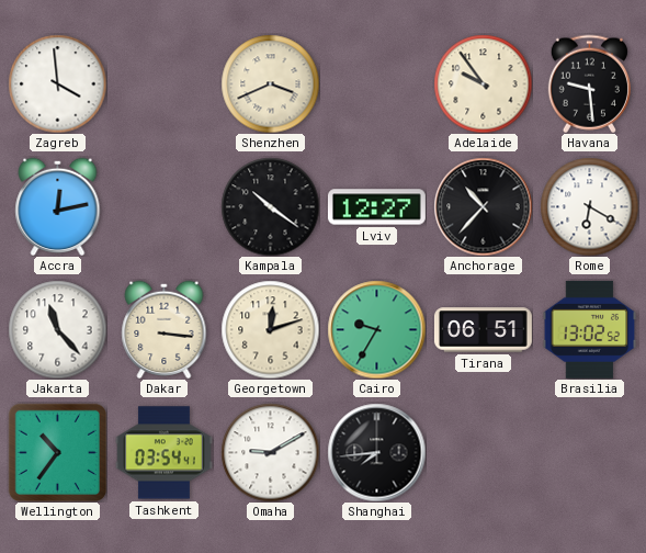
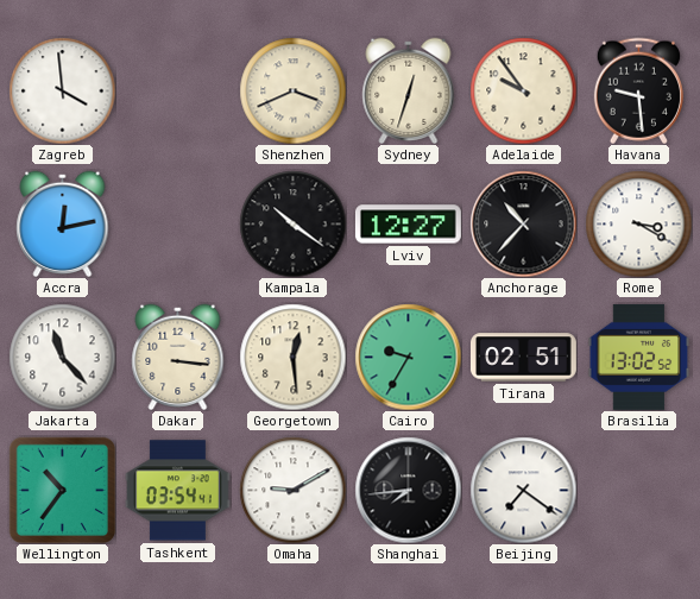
Sydney: none -> 12:33 (409, 90)
Rome: 6:20 -> 3:20 (638, 223)
Georgetown: 12:12 -> 12:29 (292, 357)
Tirana: 06:51 -> 02:51 (523, 358)
Beijing: none -> 7:21 (523, 490)
